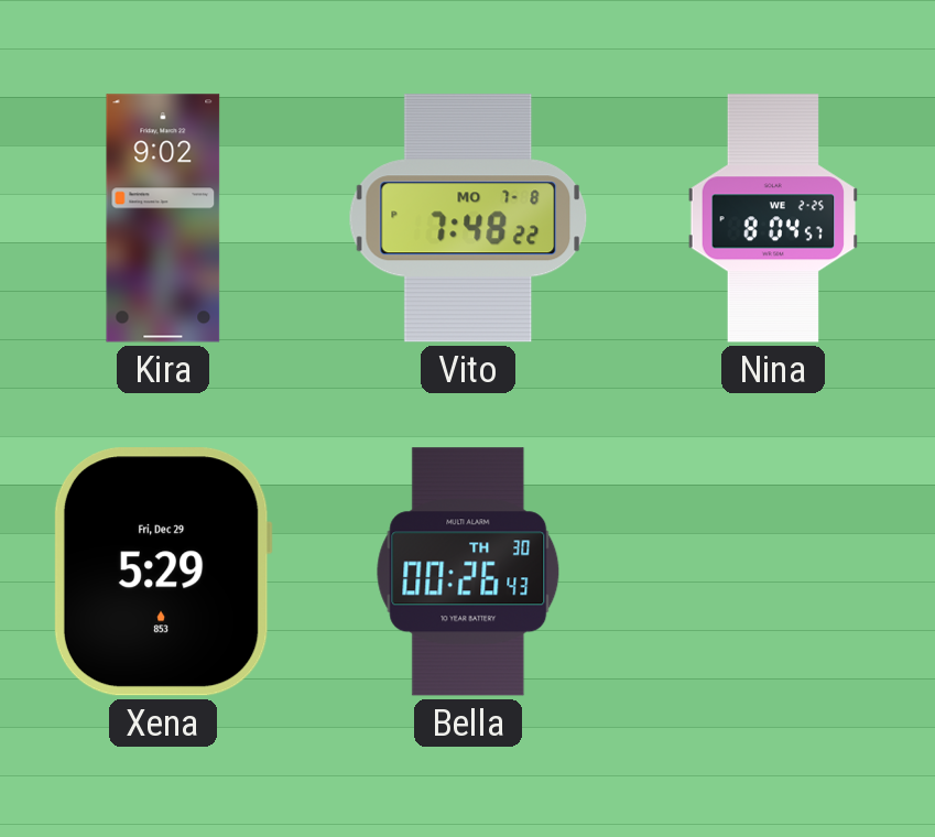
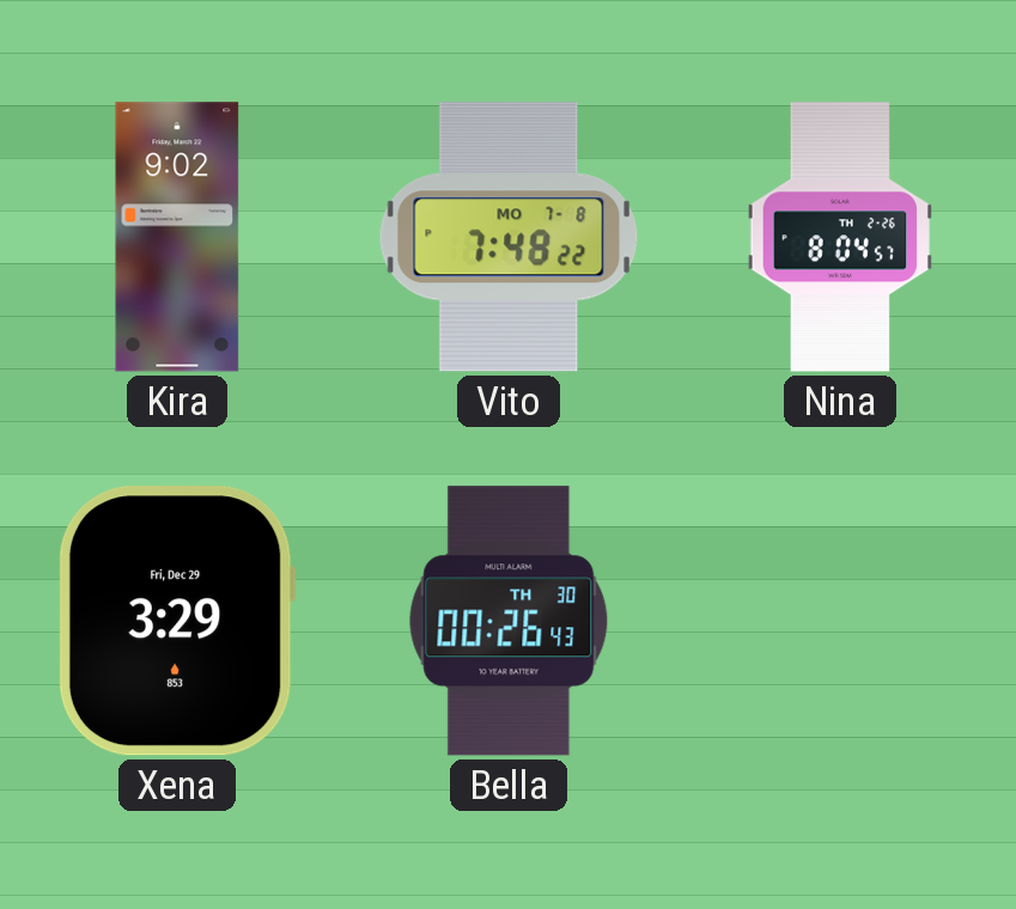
Nina date: WE 2-25 -> TH 2-26 (839, 237)
Xena: 5:29 -> 3:29 (177, 621)
